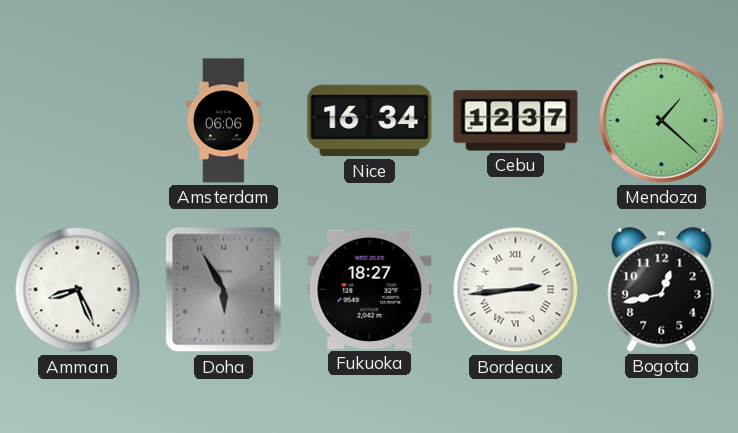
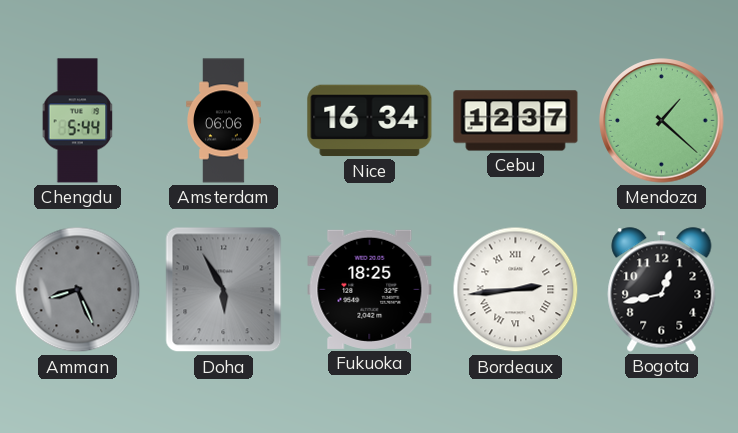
Chengdu: none -> 5:44 (78, 121)
Amman dial: white -> grey (78, 290)
Fukuoka: 18:27 -> 18:25 (370, 289)
